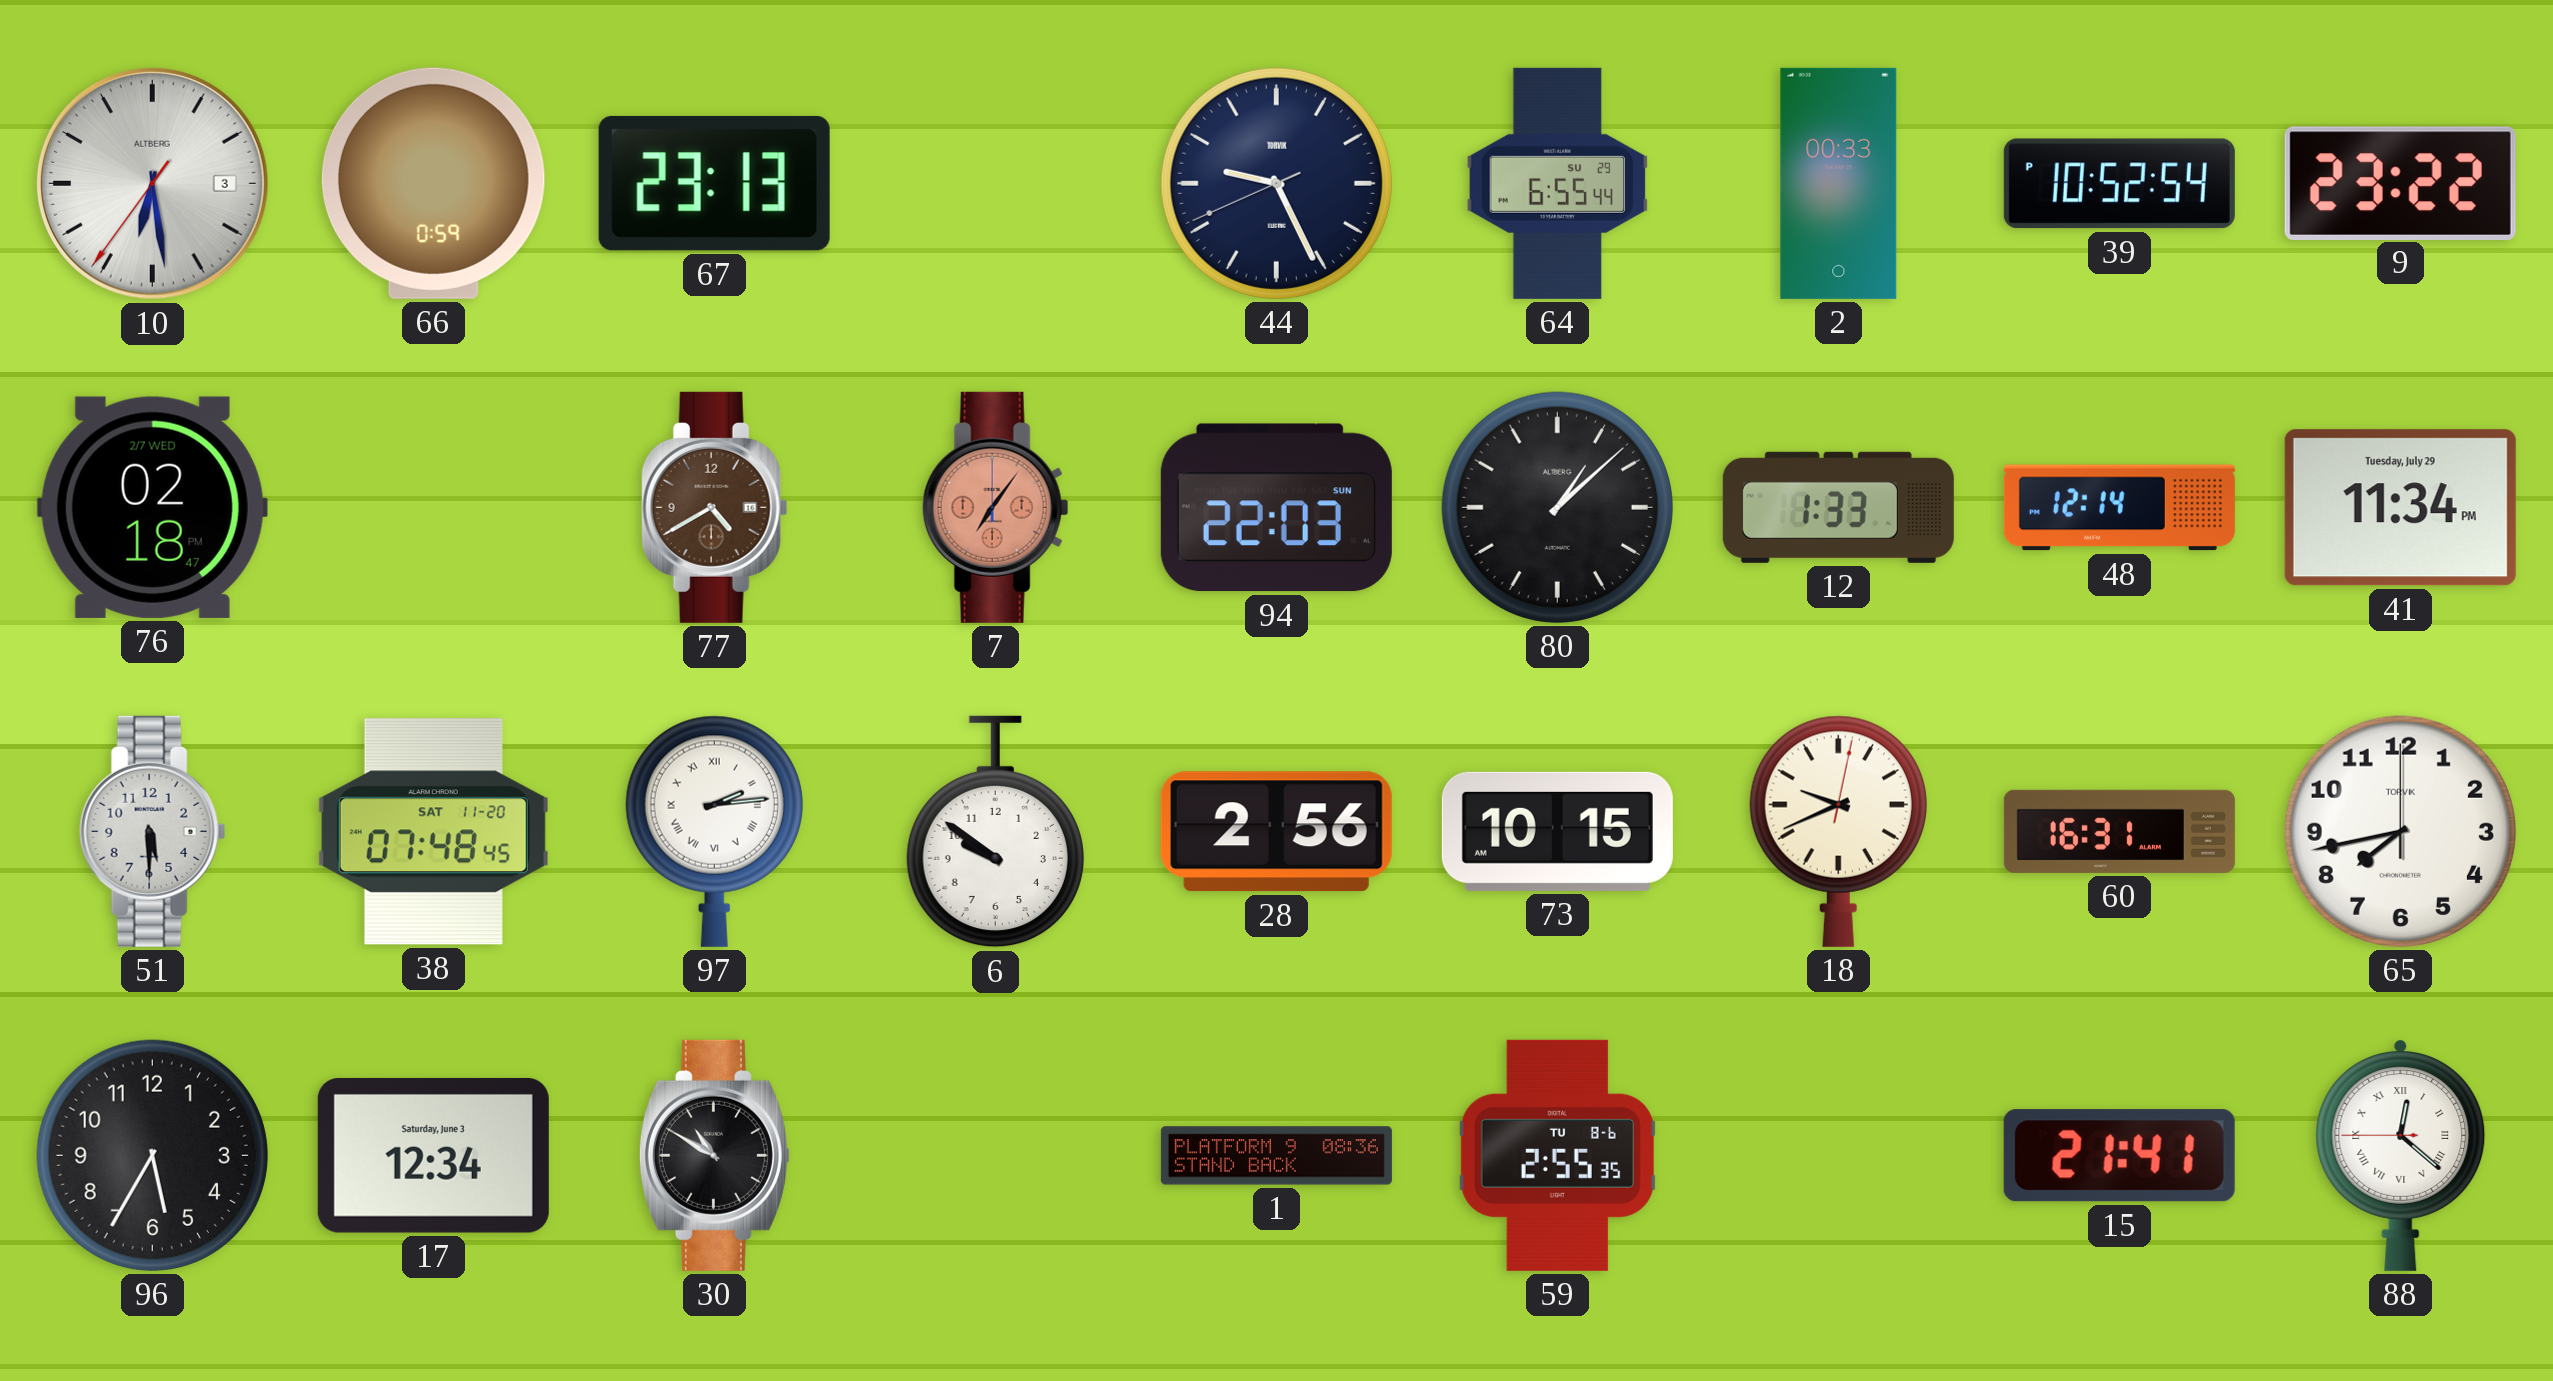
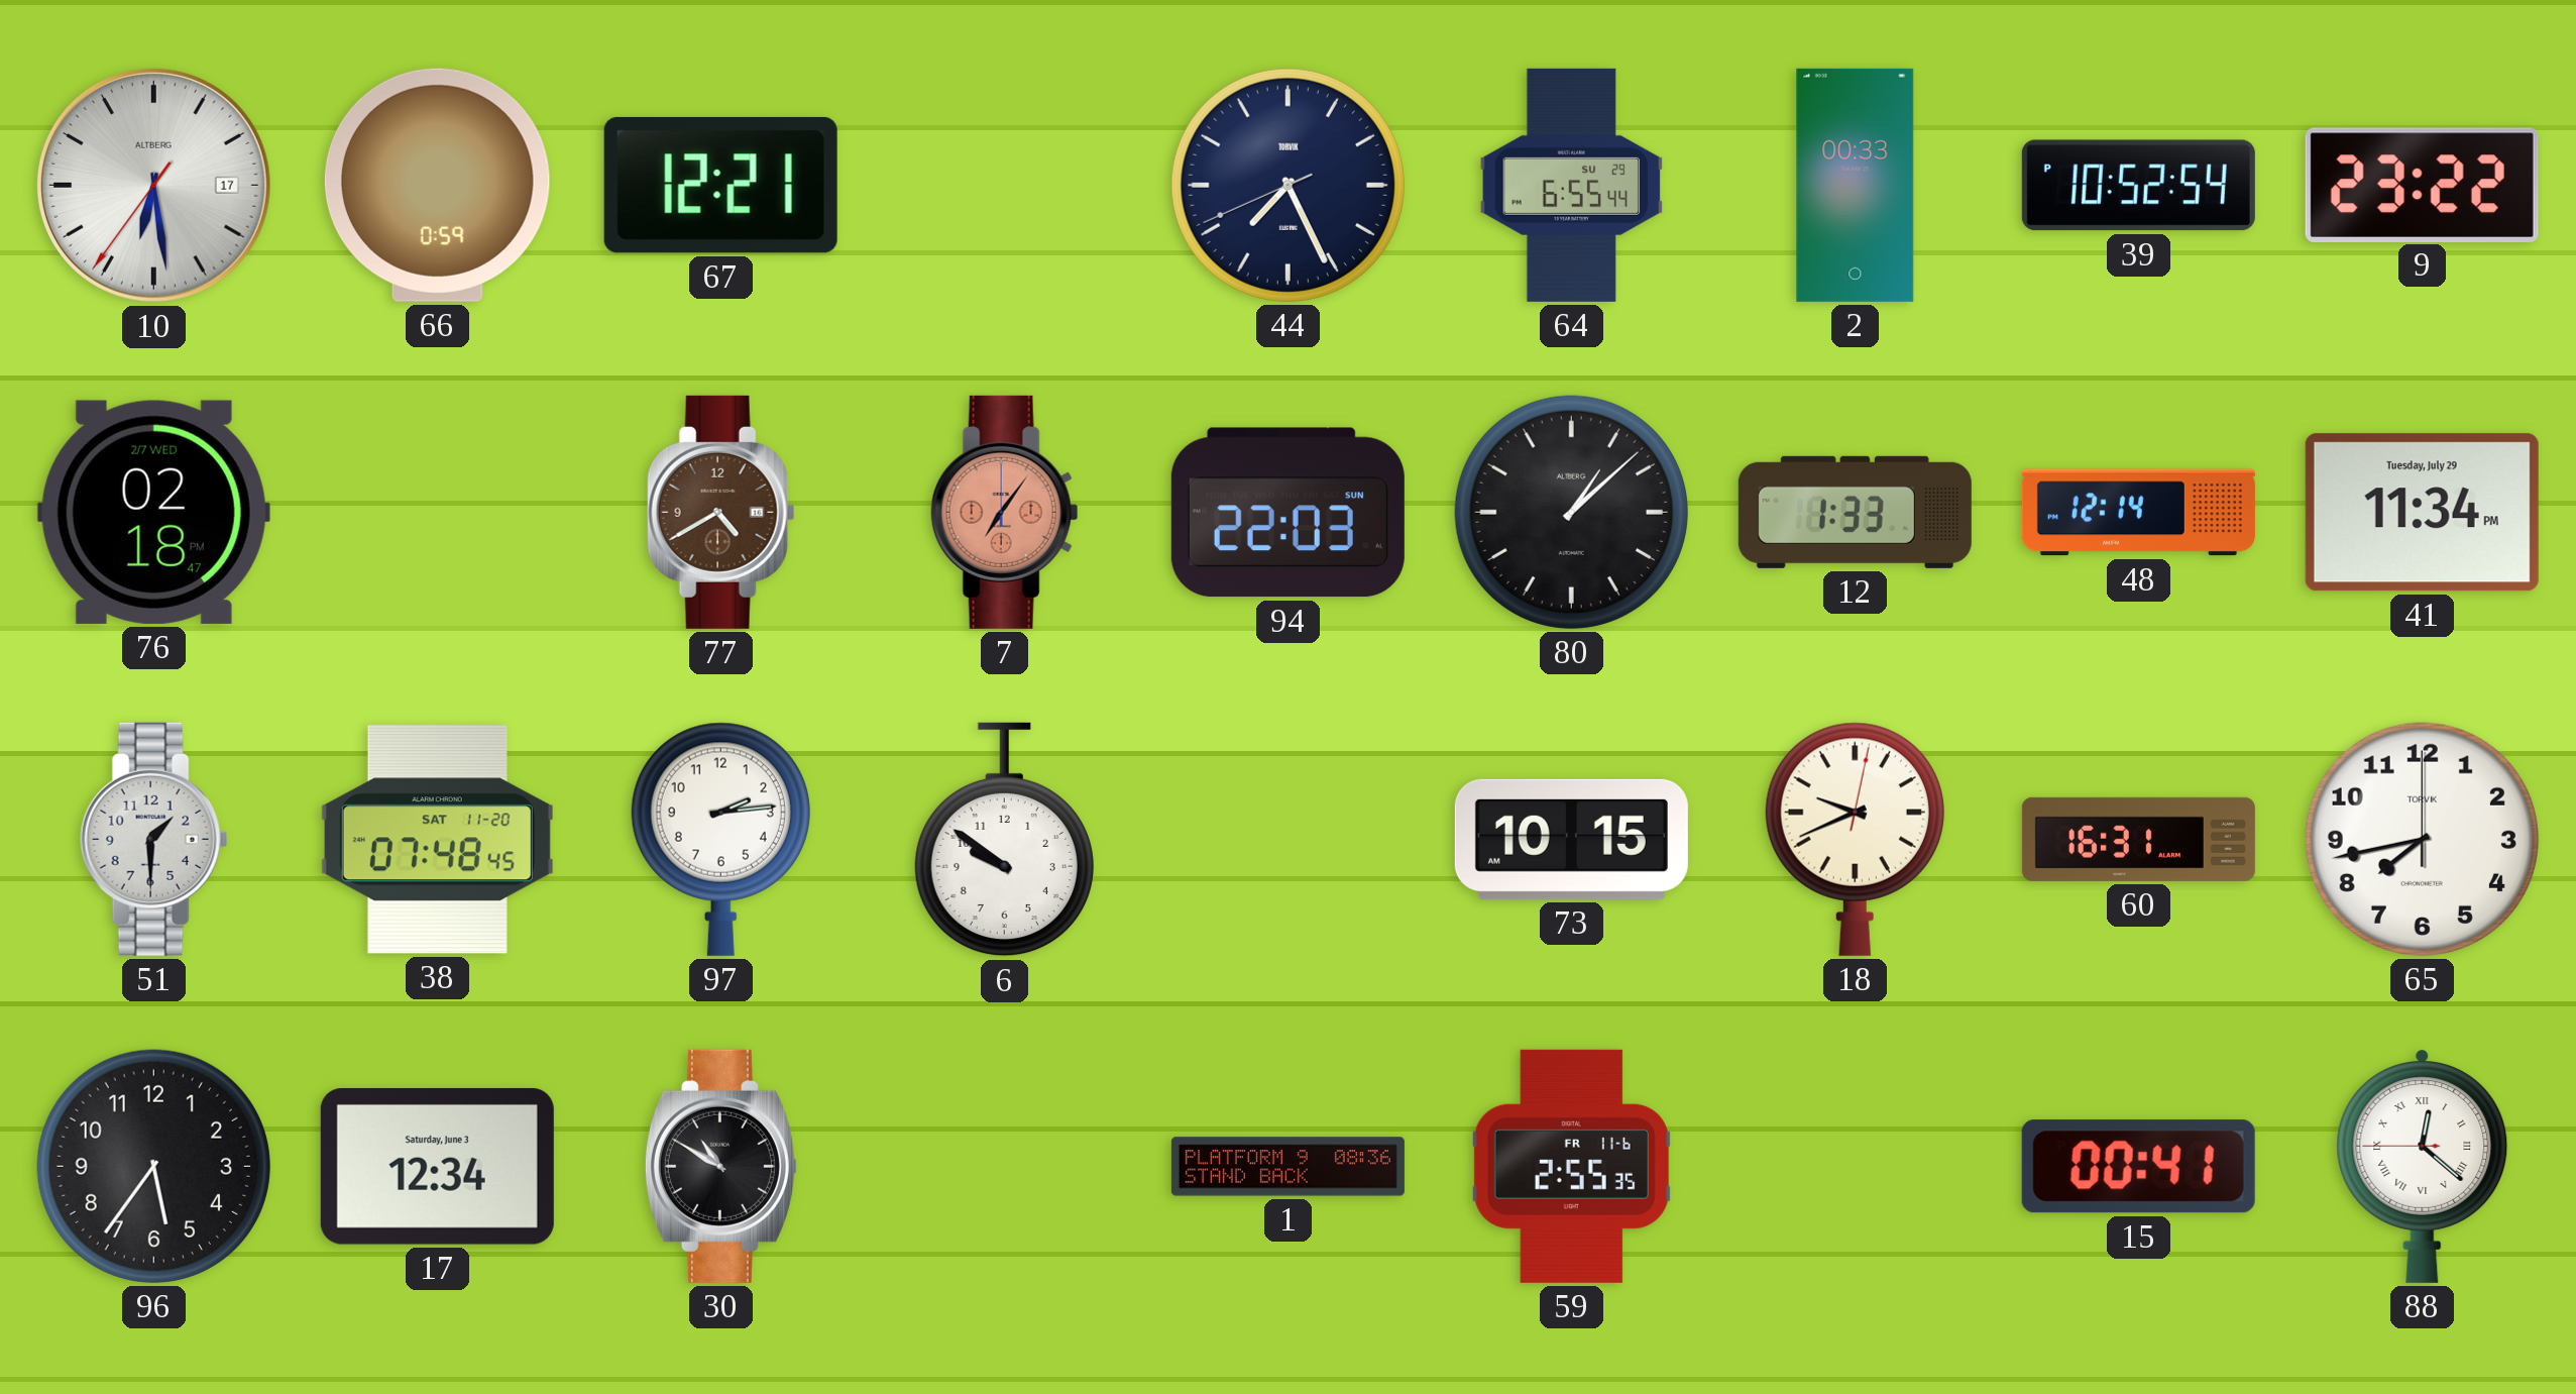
10 date: 3 -> 17 (153, 185)
67: 23:13 -> 12:21 (720, 185)
44: 9:25 -> 7:25 (1287, 185)
51: 5:30 -> 1:30 (154, 839)
97 numerals: Roman -> Arabic (720, 839)
28: 2:56 -> none (1276, 832)
96: 5:35 -> 5:36 (153, 1166)
59 date: TU 8-6 -> FR 11-6 (1571, 1166)
15: 21:41 -> 00:41 (2138, 1167)
